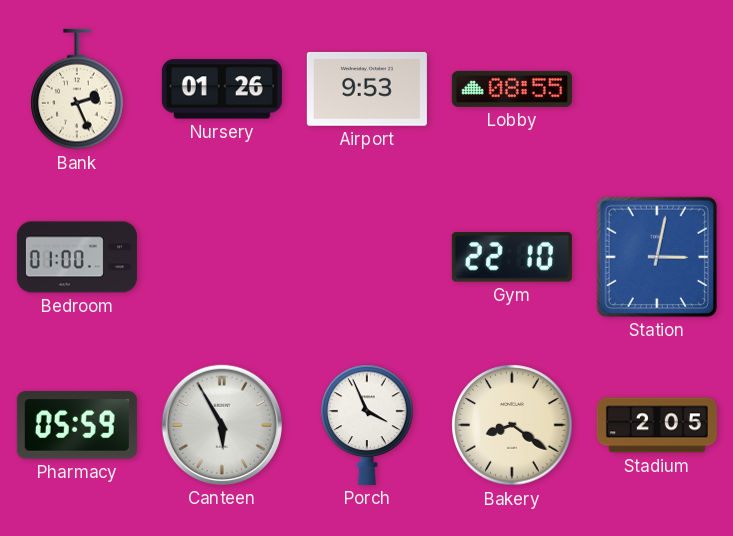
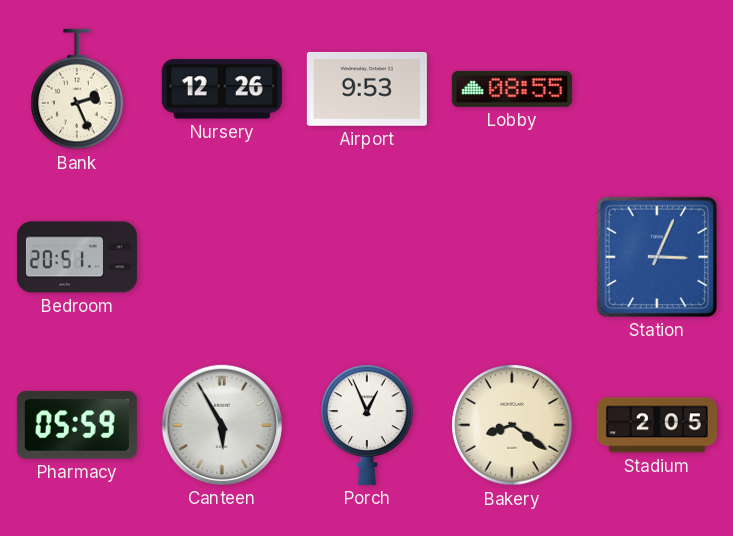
Nursery: 01:26 -> 12:26 (222, 89)
Bedroom: 01:00 -> 20:51 (77, 257)
Gym: 22:10 -> none (512, 257)
Station: 3:02 -> 3:04 (657, 257)
Porch: 3:56 -> 12:56 (367, 425)
